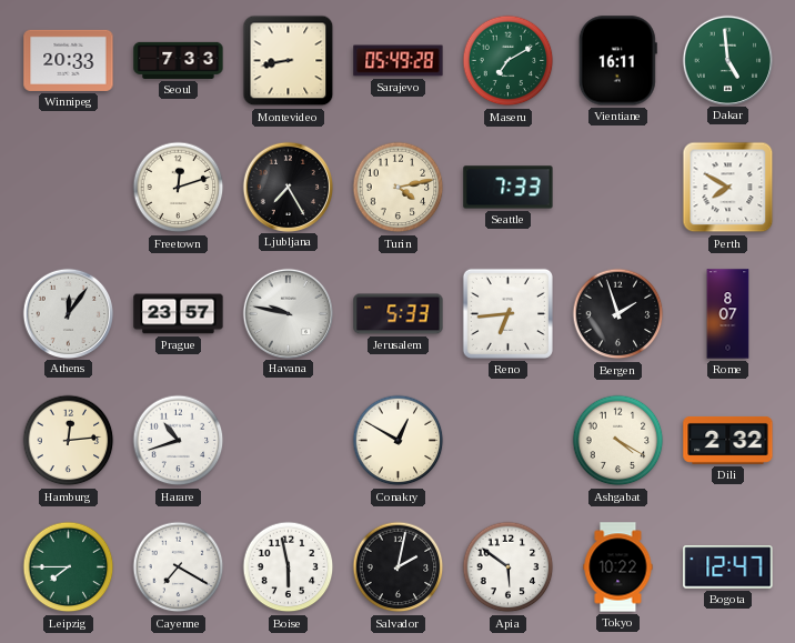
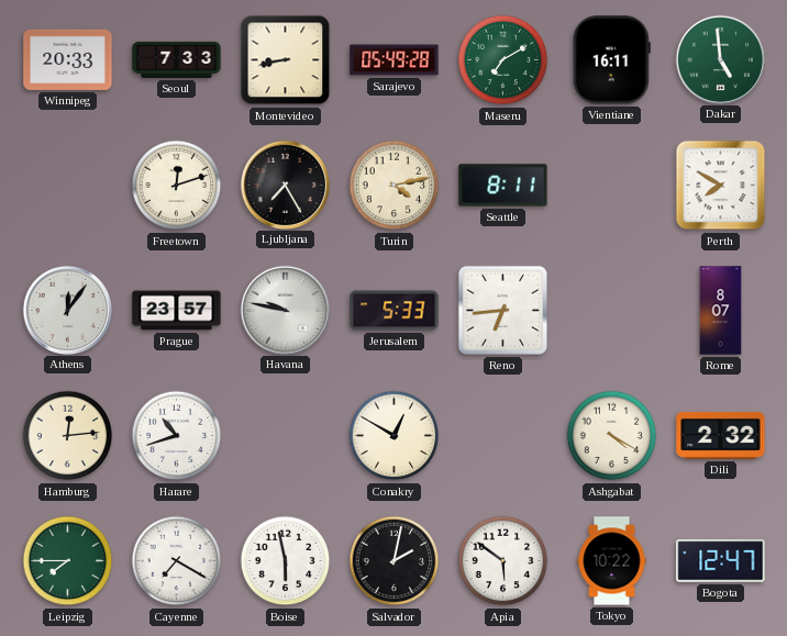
Seattle: 7:33 -> 8:11 (503, 186)
Bergen: 1:57 -> none (618, 314)
